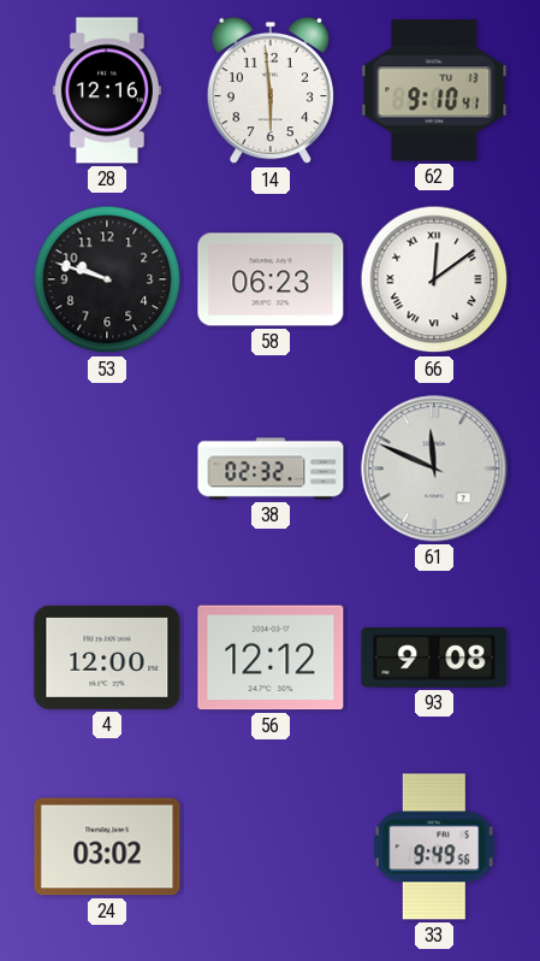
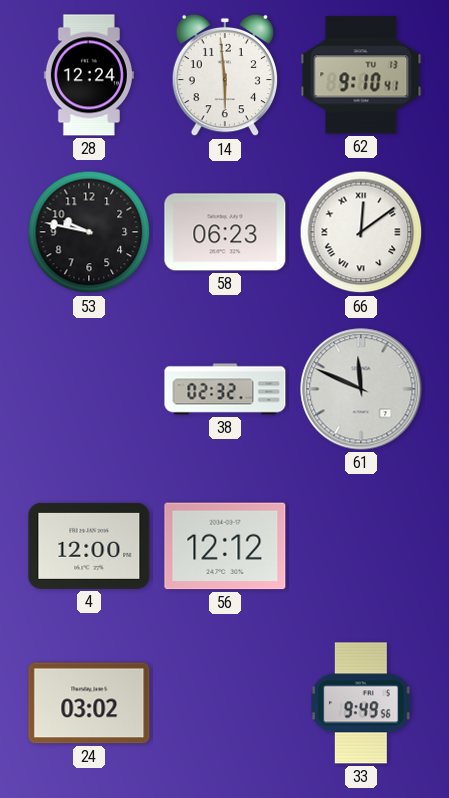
28: 12:16 -> 12:24 (89, 75)
53: 9:48 -> 9:47 (89, 232)
93: 9:08 -> none (434, 658)
